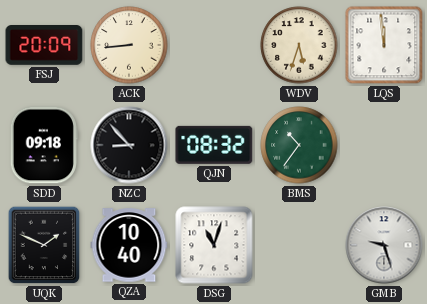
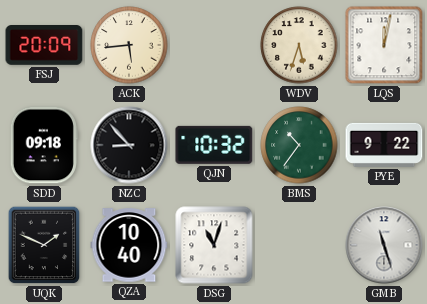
ACK: 8:44 -> 5:44 (129, 45)
LQS: 11:59 -> 12:02 (384, 45)
QJN: 08:32 -> 10:32 (214, 145)
PYE: none -> 9:22 (384, 145)
GMB: 9:27 -> 11:27 (384, 245)
